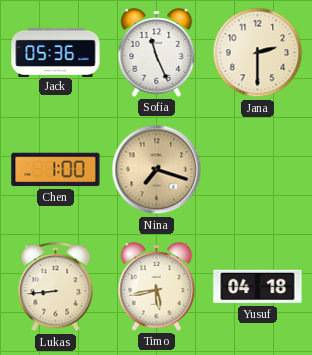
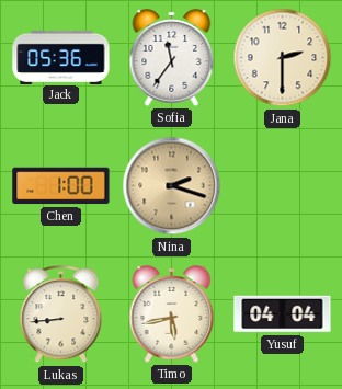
Sofia: 11:26 -> 11:36 (172, 58)
Nina: 7:18 -> 2:18 (172, 186)
Yusuf: 04:18 -> 04:04 (283, 314)
